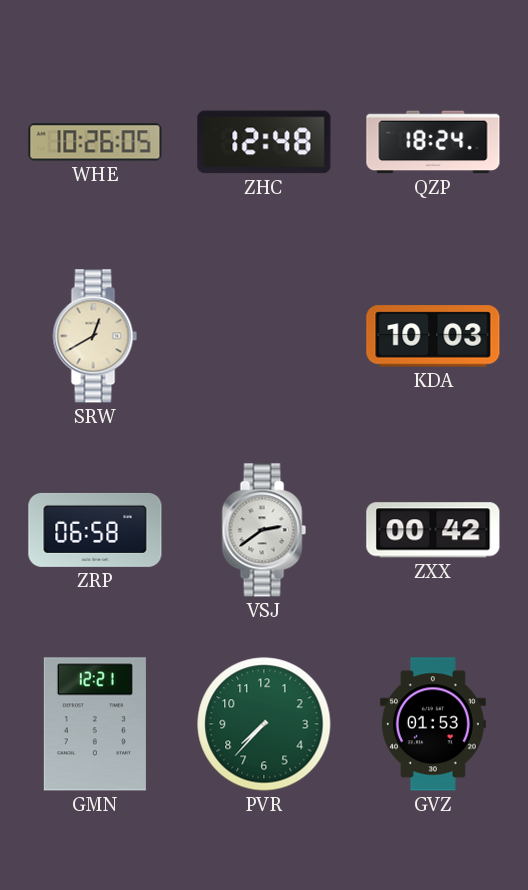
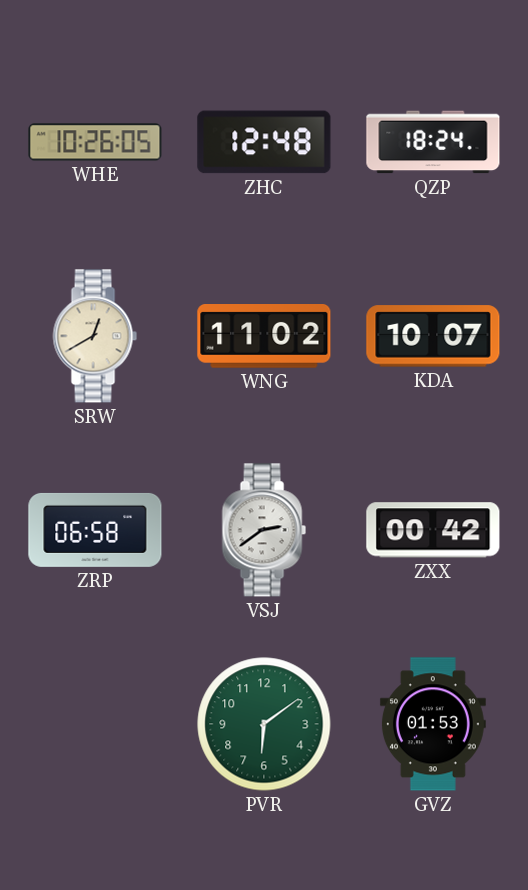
WNG: none -> 11:02 (264, 337)
KDA: 10:03 -> 10:07 (433, 336)
GMN: 12:21 -> none (95, 724)
PVR: 7:37 -> 6:09 (264, 724)
